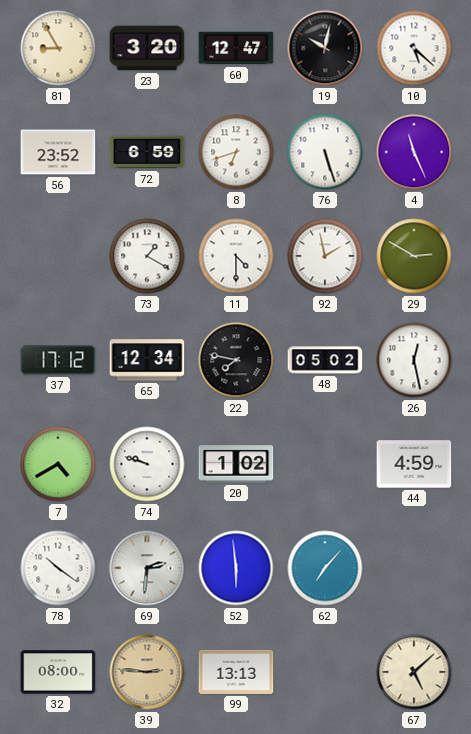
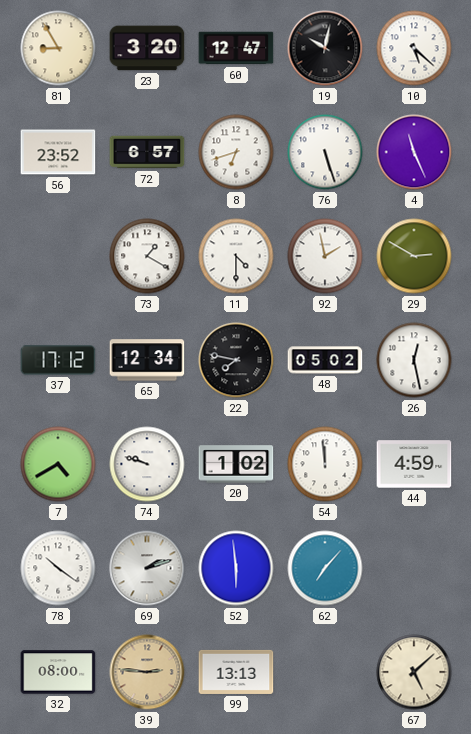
72: 6:59 -> 6:57 (147, 152)
54: none -> 11:59 (325, 464)
69: 2:31 -> 2:12 (147, 568)
